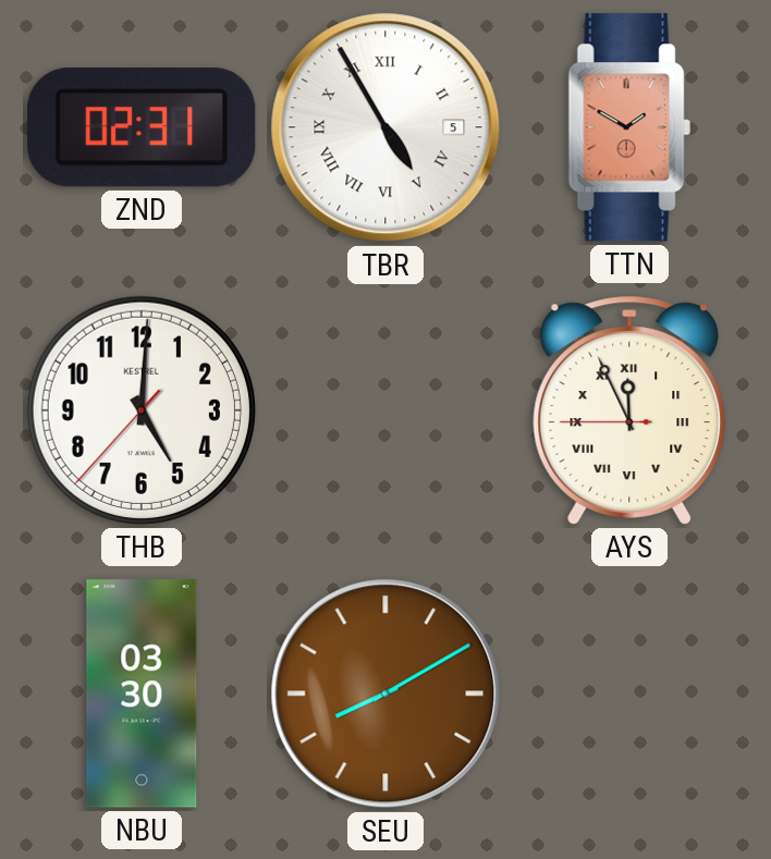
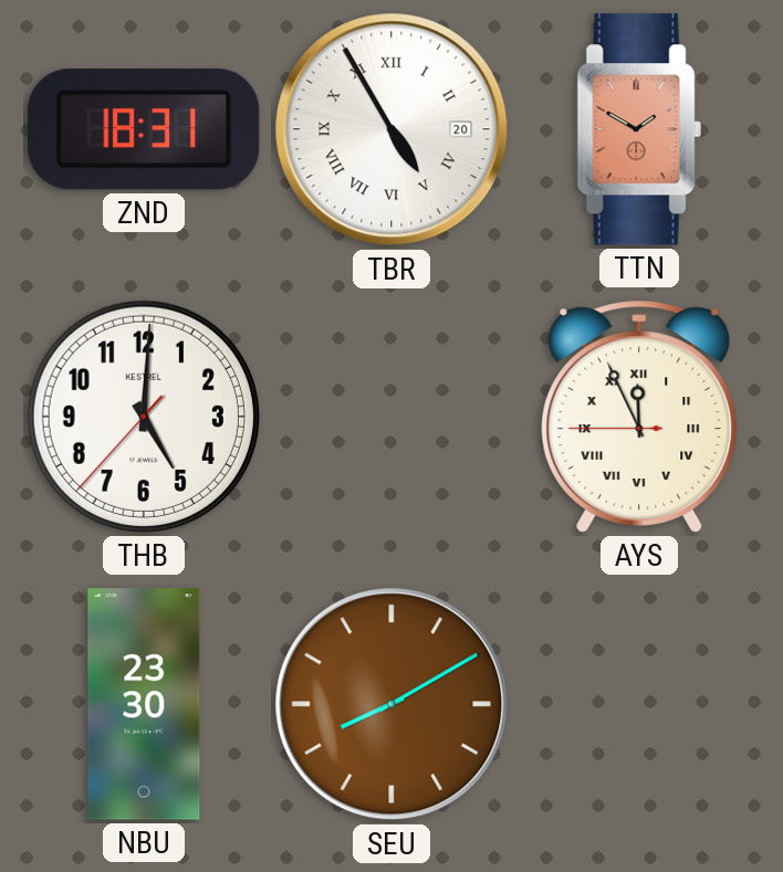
ZND: 02:31 -> 18:31 (144, 129)
TBR date: 5 -> 20 (391, 129)
NBU: 03:30 -> 23:30 (144, 704)
